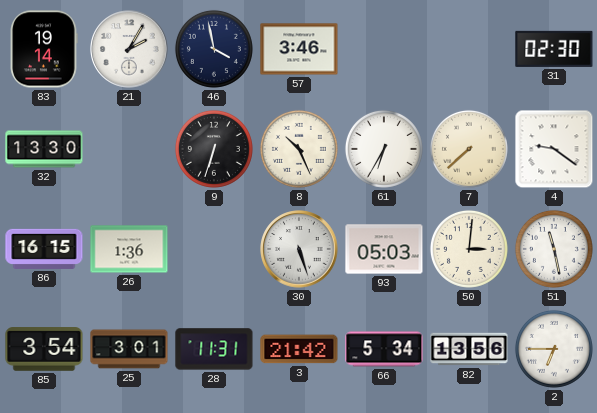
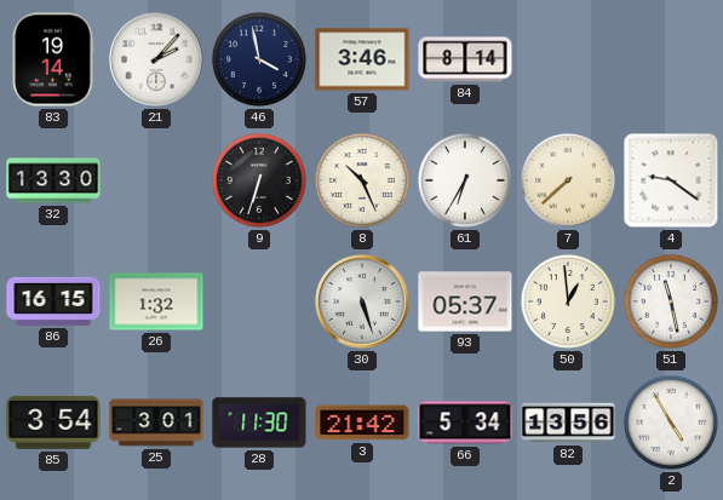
21: 2:05 -> 2:07 (156, 59)
84: none -> 8:14 (465, 59)
31: 02:30 -> none (554, 49)
26: 1:36 -> 1:32 (156, 301)
93: 05:03 -> 05:37 (465, 301)
50: 3:01 -> 12:59 (568, 301)
28: 11:31 -> 11:30 (259, 423)
2: 6:45 -> 4:55 (671, 423)
